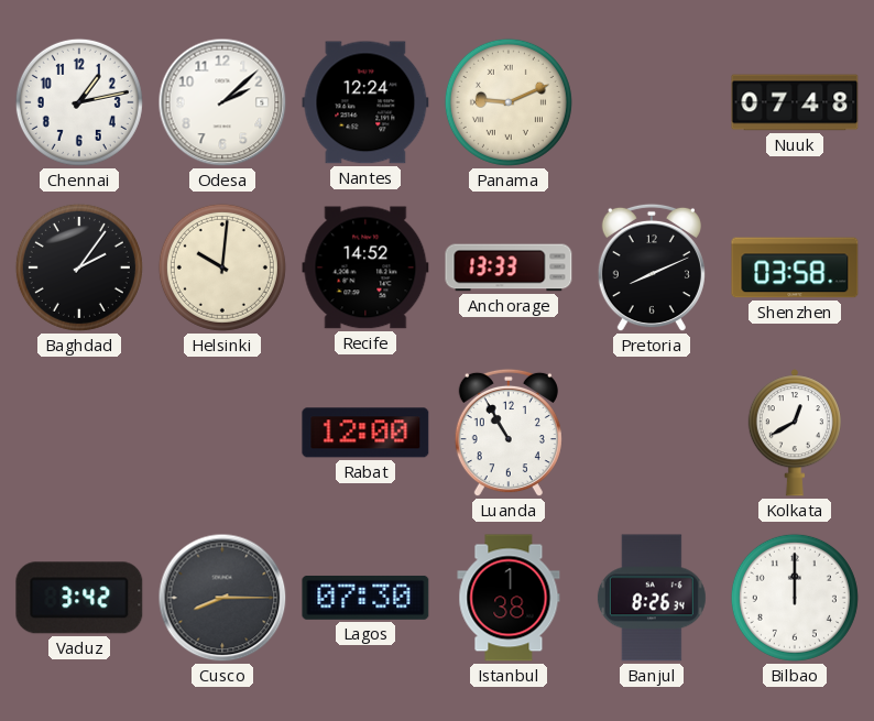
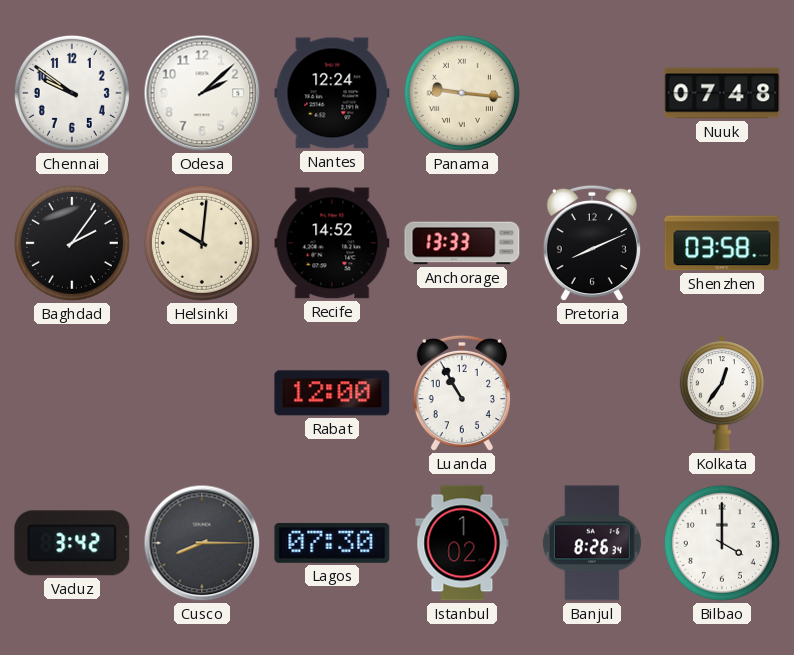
Chennai: 1:13 -> 9:51 (72, 93)
Panama: 9:11 -> 9:16 (462, 93)
Kolkata: 12:40 -> 12:36 (722, 393)
Istanbul: 1:38 -> 1:02 (462, 543)
Bilbao: 12:00 -> 4:00 (722, 543)
